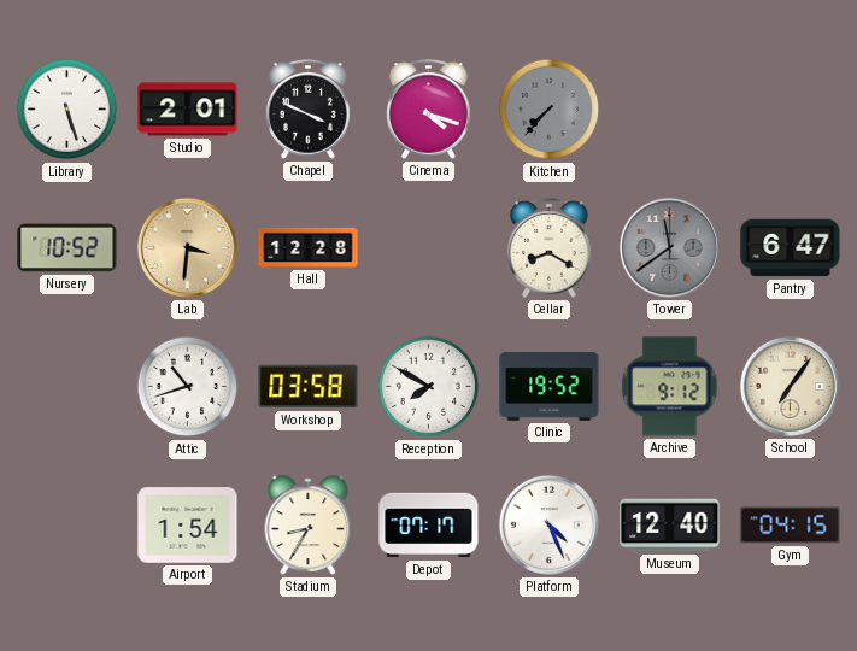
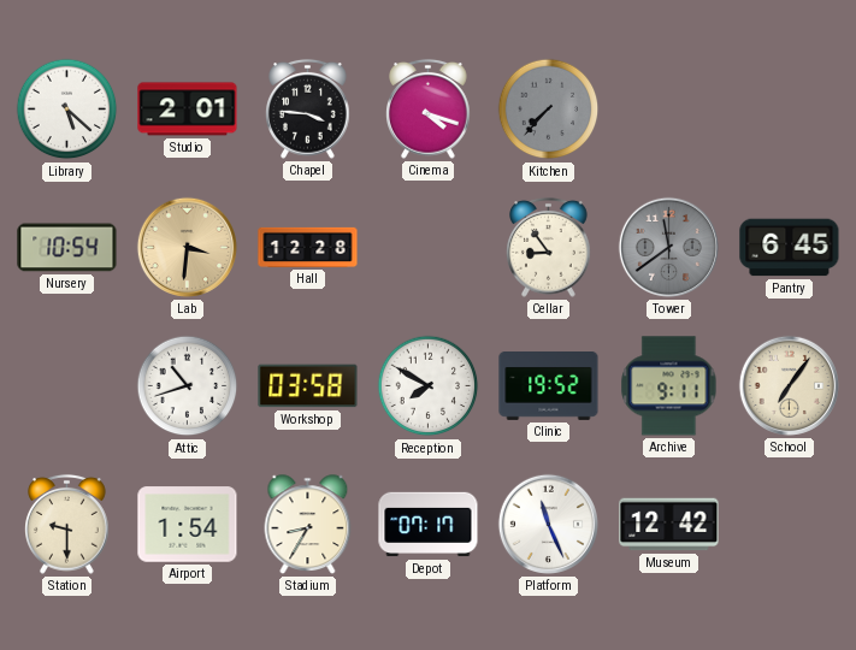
Library: 5:27 -> 5:22 (67, 110)
Chapel: 3:49 -> 3:46 (308, 110)
Nursery: 10:52 -> 10:54 (67, 248)
Cellar: 8:20 -> 8:54 (549, 248)
Pantry: 6:47 -> 6:45 (790, 248)
Archive: 9:12 -> 9:11 (669, 386)
Station: none -> 9:30 (67, 525)
Platform: 4:26 -> 11:26 (548, 524)
Museum: 12:40 -> 12:42 (669, 525)
Gym: 04:15 -> none (791, 526)
